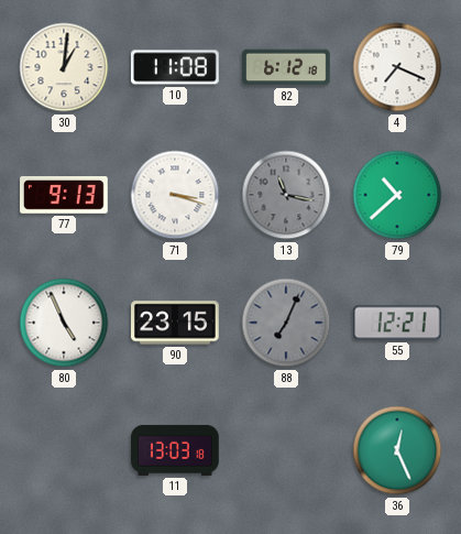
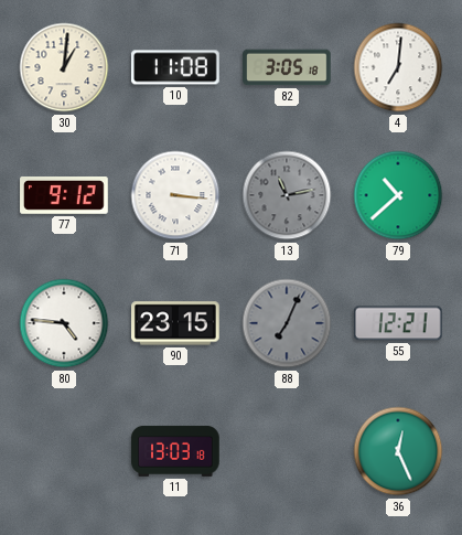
82: 6:12 -> 3:05 (287, 67)
4: 7:19 -> 7:01 (398, 67)
77: 9:13 -> 9:12 (64, 195)
71: 3:18 -> 3:16 (175, 195)
13: 11:17 -> 11:13 (287, 195)
80: 4:56 -> 4:46 (64, 323)
